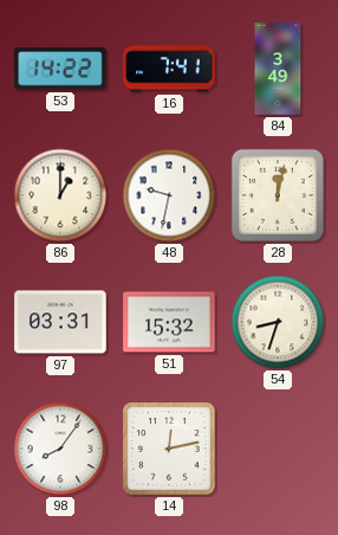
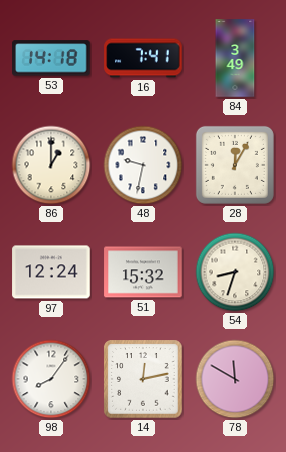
53: 14:22 -> 14:18 (51, 58)
28: 12:02 -> 12:05 (235, 165)
97: 03:31 -> 12:24 (51, 272)
78: none -> 11:50 (235, 379)
